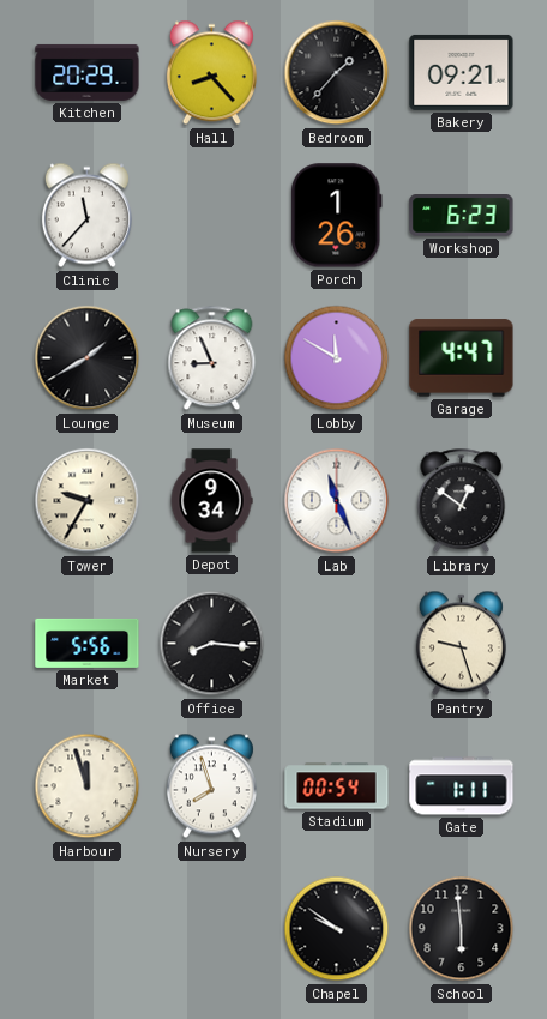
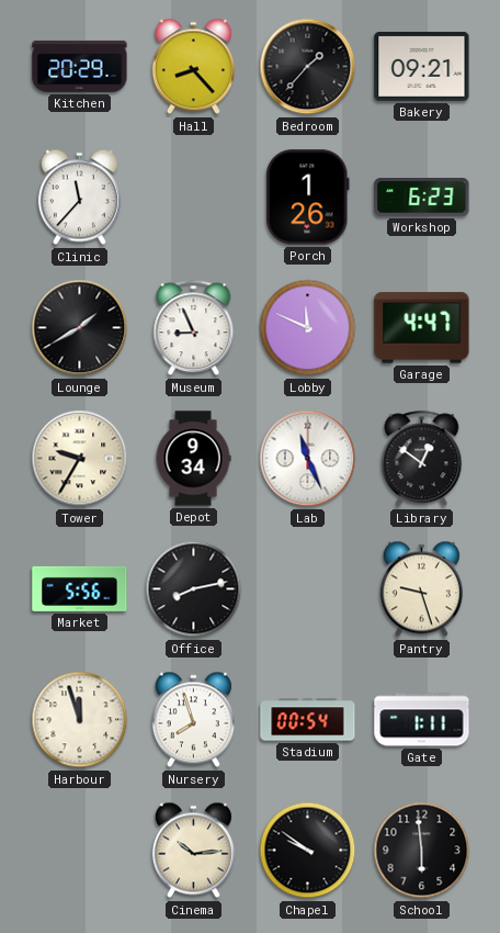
Lobby: 11:50 -> 11:49 (308, 328)
Office: 8:16 -> 8:13 (194, 589)
Cinema: none -> 10:14 (193, 851)
